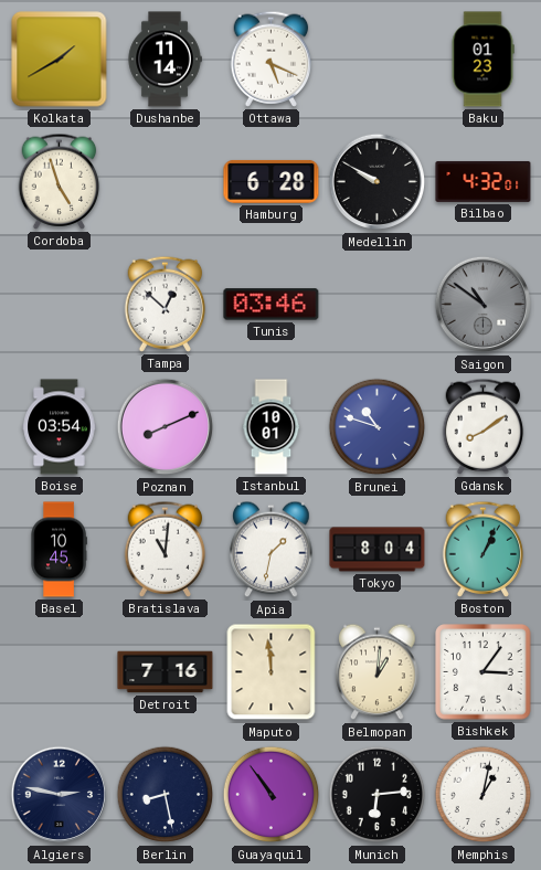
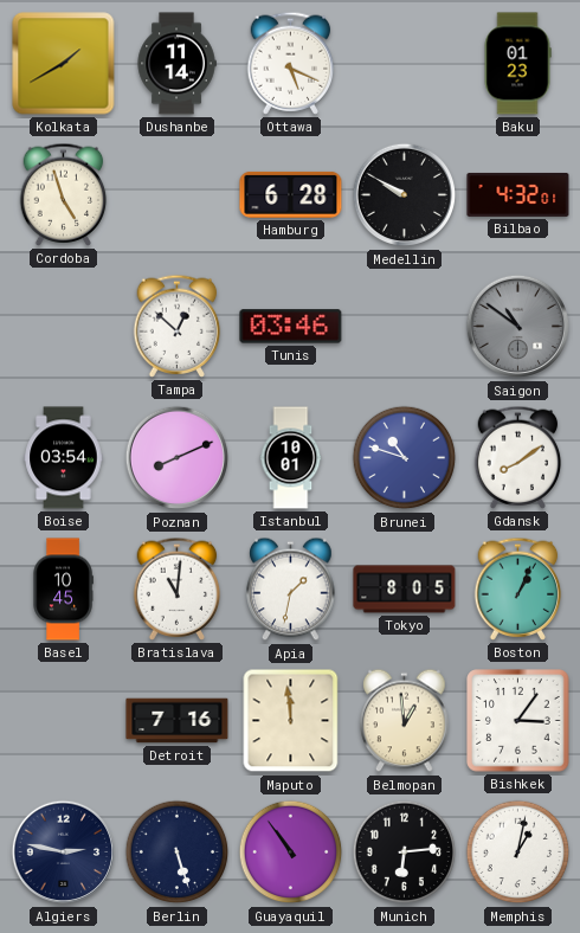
Tokyo: 8:04 -> 8:05 (405, 590)
Belmopan: 1:01 -> 12:59 (405, 721)
Berlin: 8:28 -> 5:27 (178, 852)
